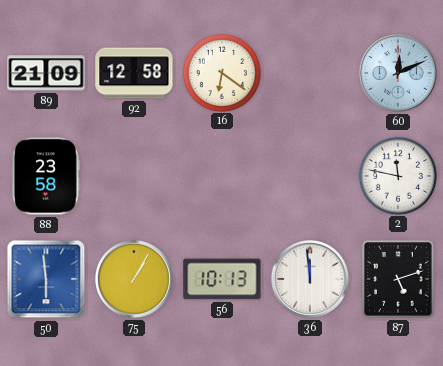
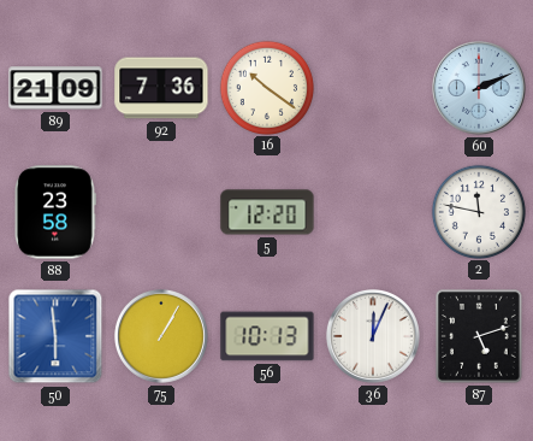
92: 12:58 -> 7:36 (161, 88)
16: 6:21 -> 10:21 (266, 87)
60: 12:11 -> 2:11 (479, 88)
5: none -> 12:20 (267, 212)
36: 11:59 -> 12:04 (373, 336)
